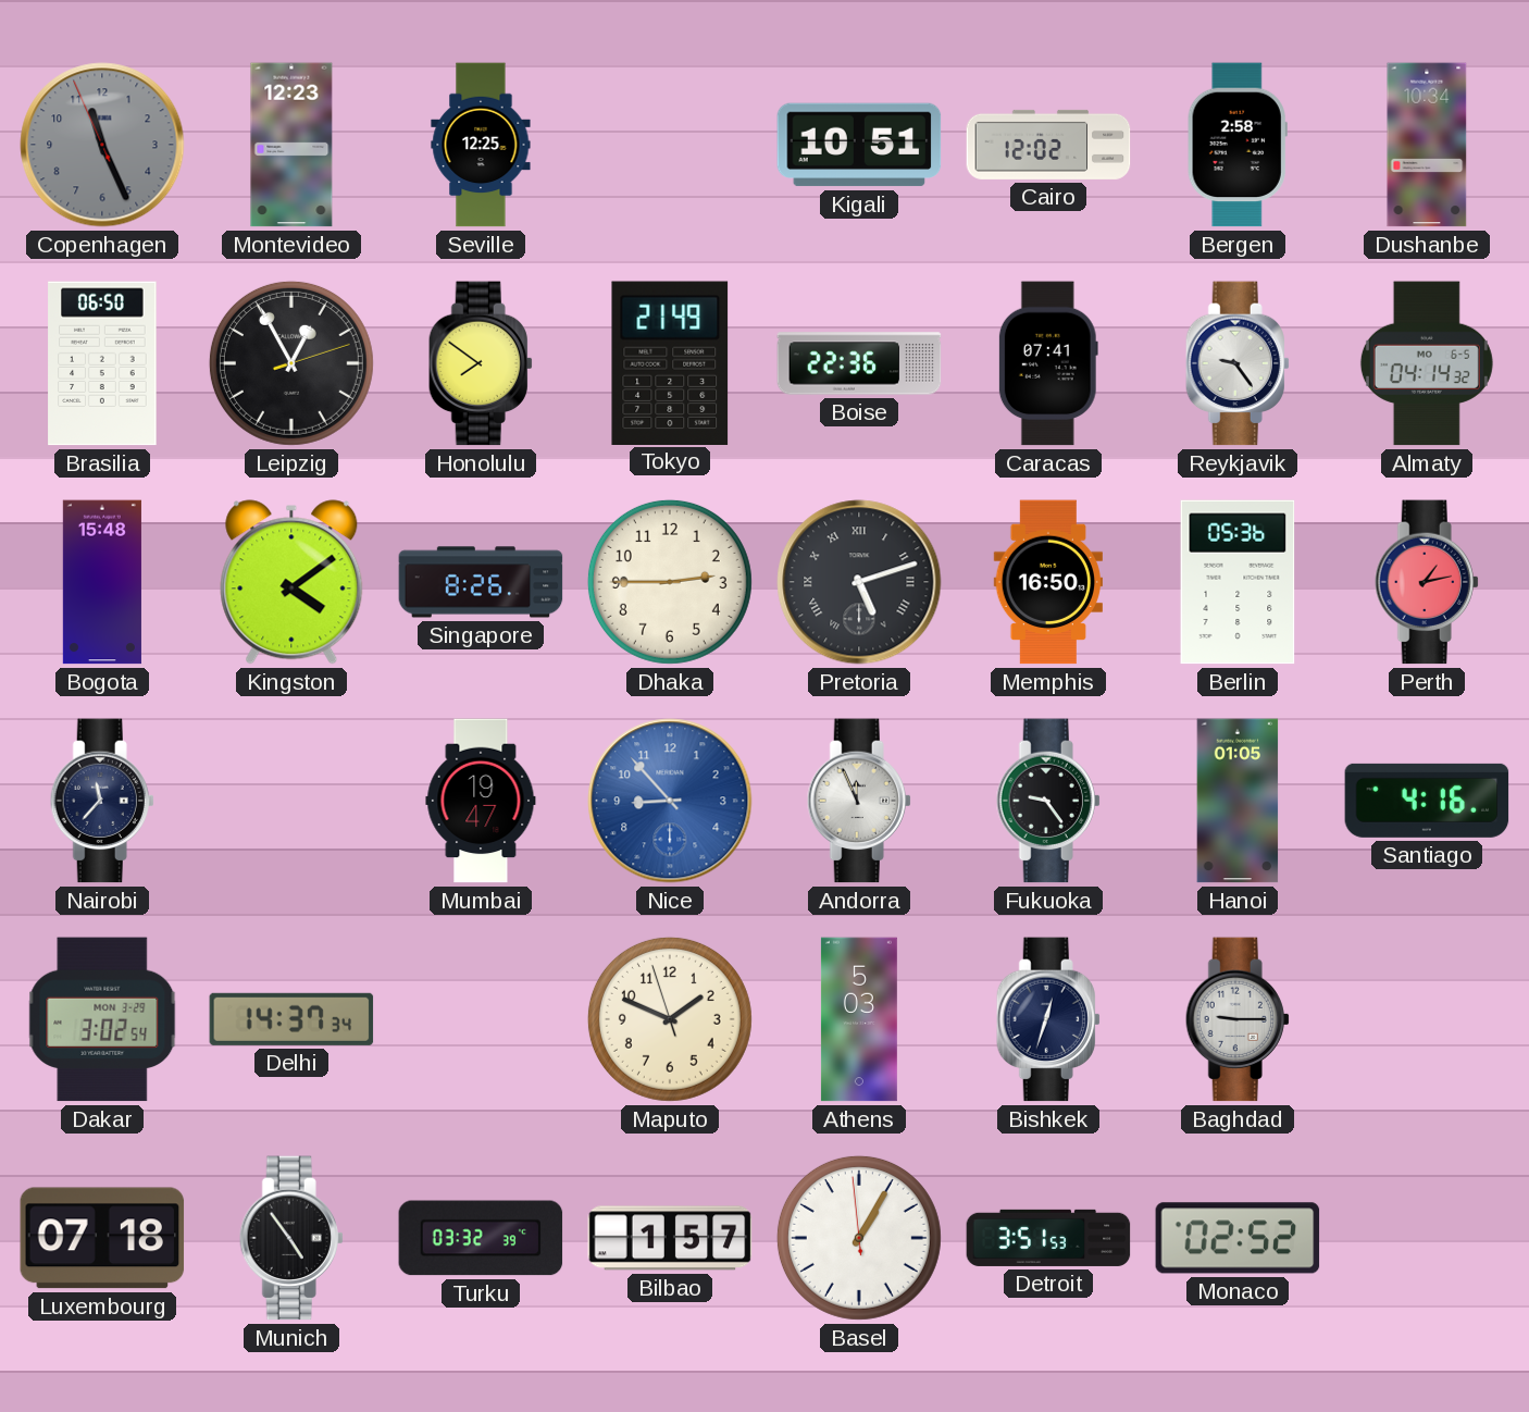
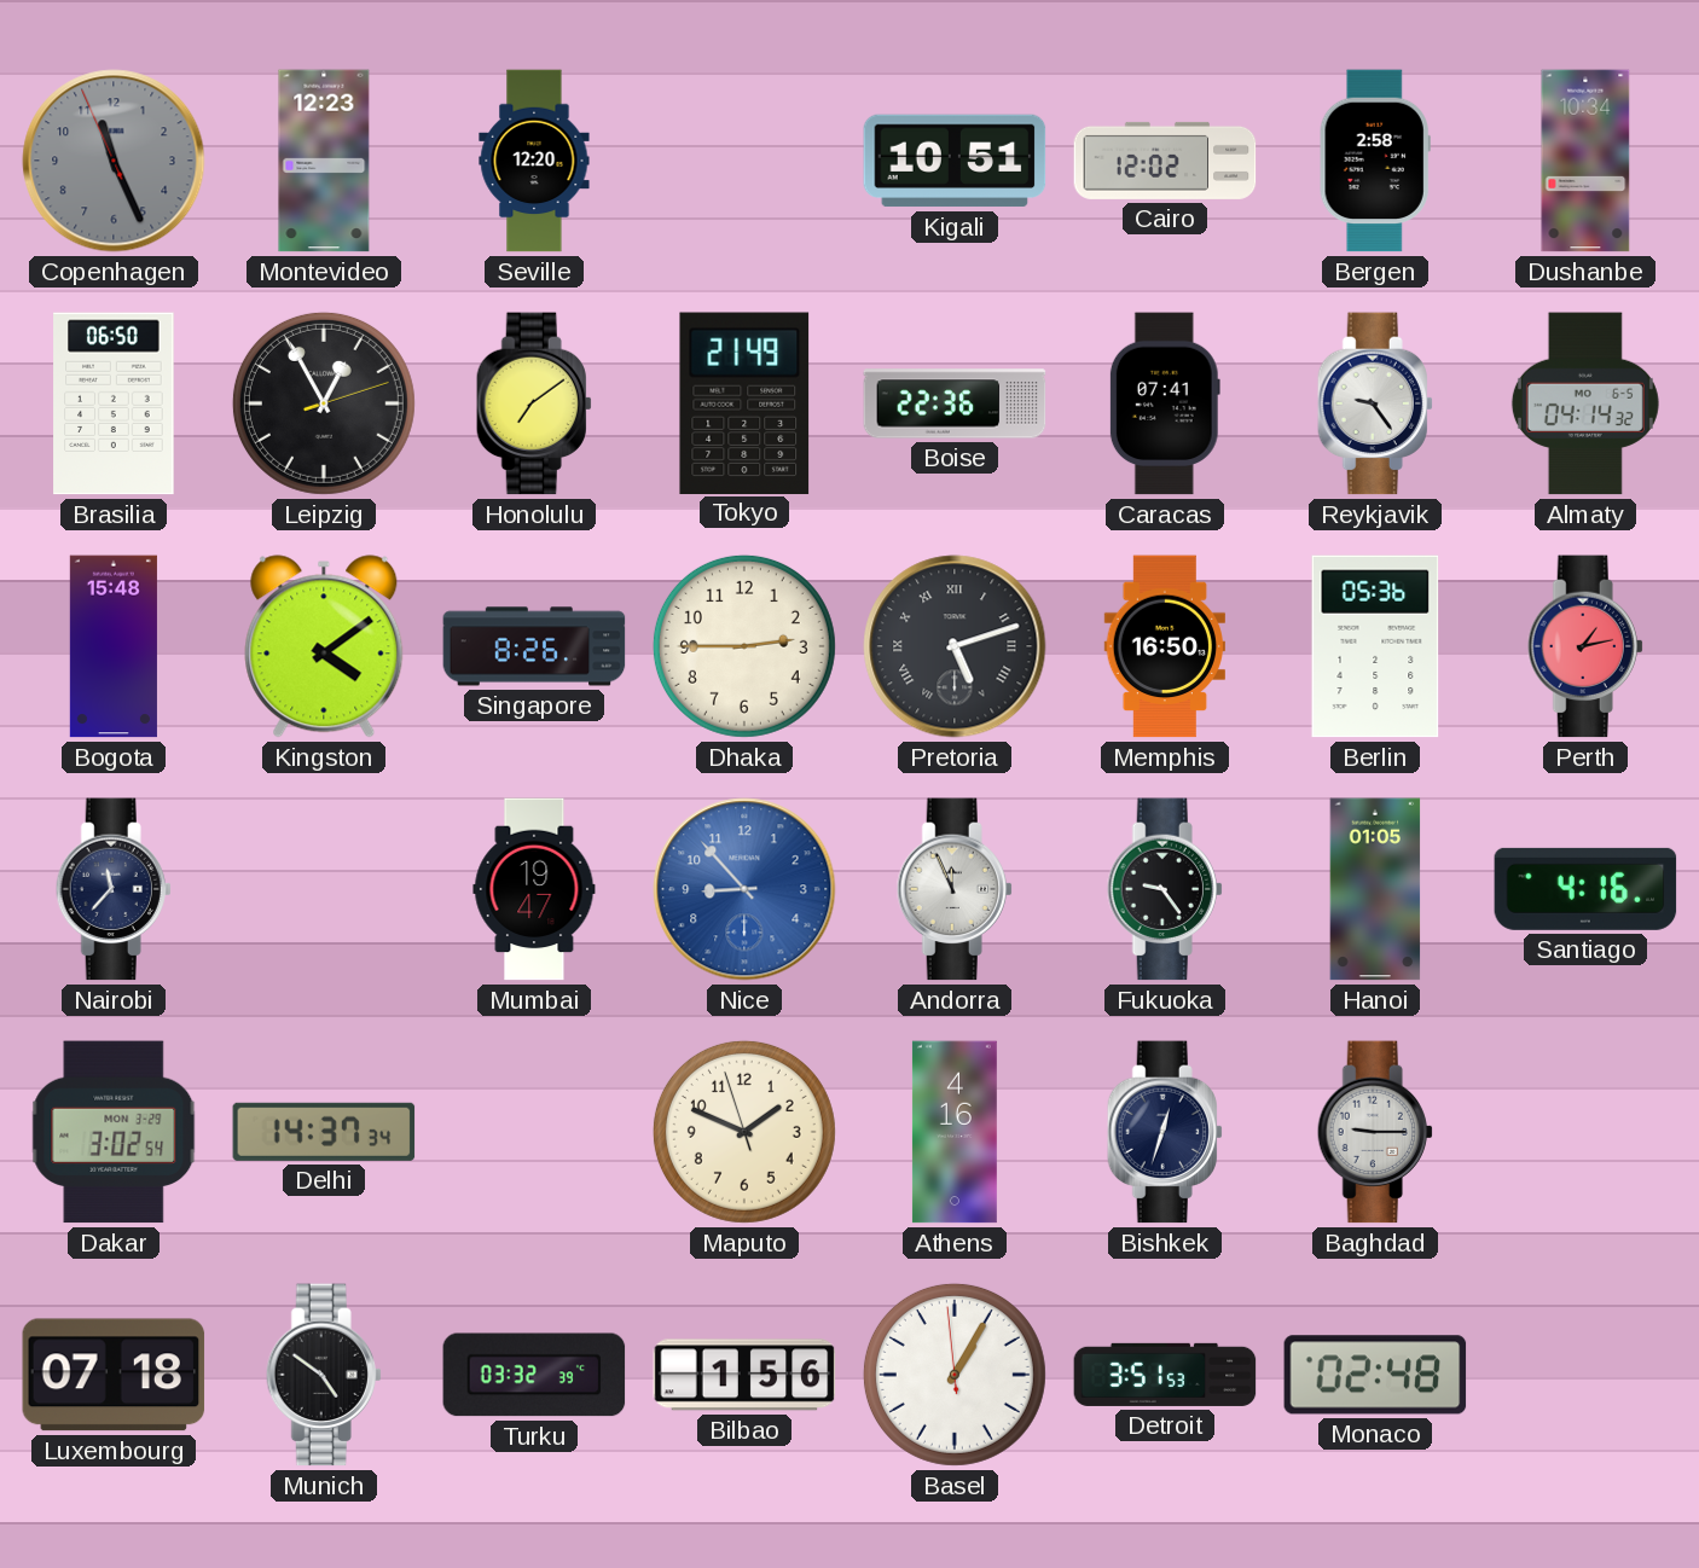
Seville: 12:25 -> 12:20 (534, 161)
Honolulu: 7:51 -> 7:09 (534, 403)
Athens: 5:03 -> 4:16 (955, 1132)
Munich: 4:54 -> 4:51 (324, 1375)
Bilbao: 1:57 -> 1:56 (744, 1375)
Monaco: 02:52 -> 02:48 (1375, 1375)
